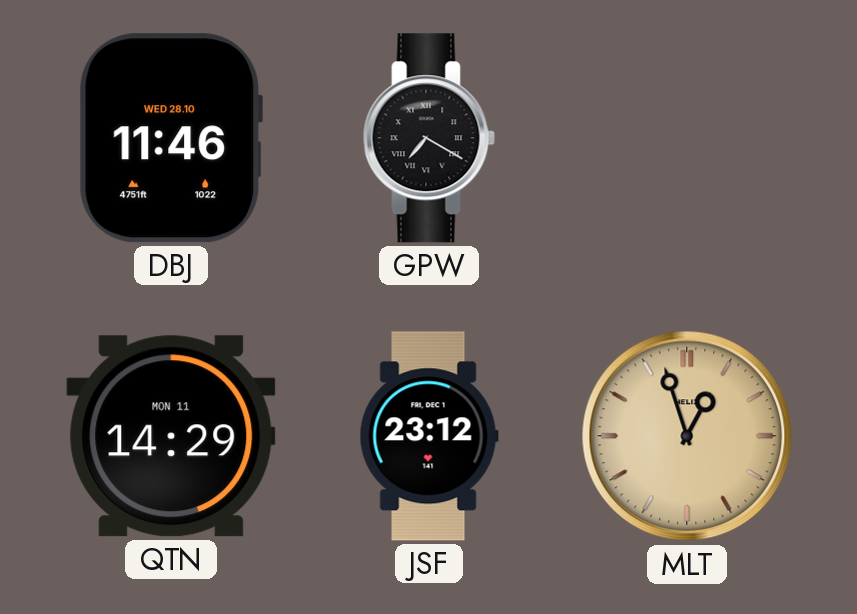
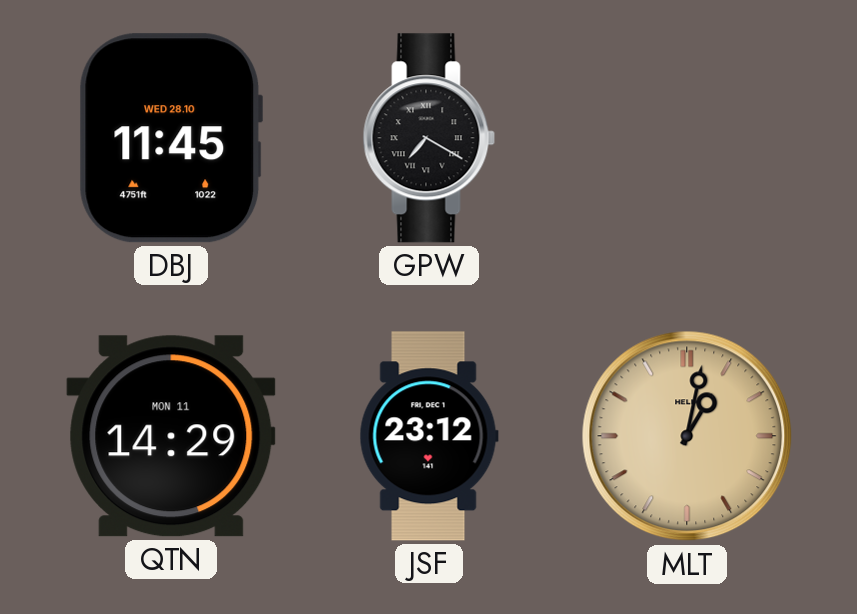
DBJ: 11:46 -> 11:45 (171, 138)
MLT: 12:57 -> 1:02 (687, 436)
